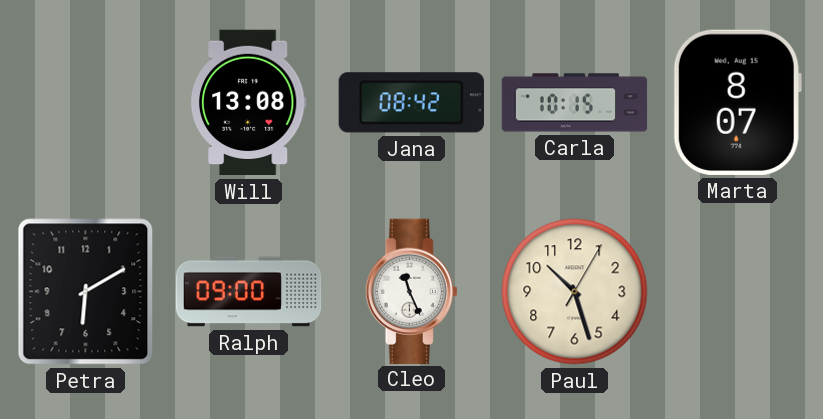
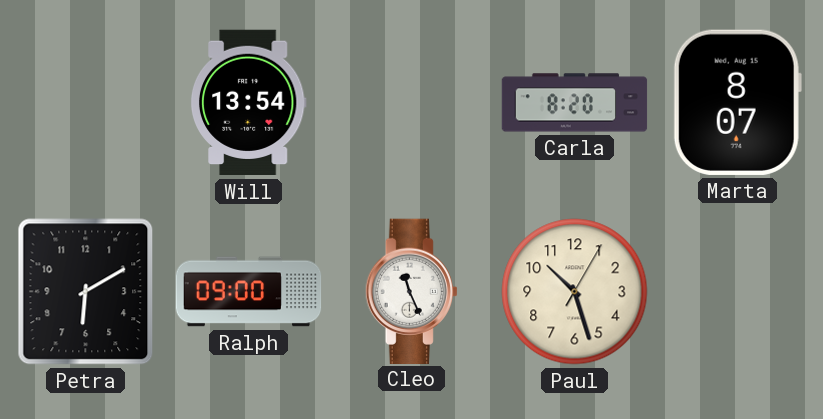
Will: 13:08 -> 13:54 (248, 103)
Jana: 08:42 -> none (411, 103)
Carla: 10:15 -> 8:20 (575, 103)
